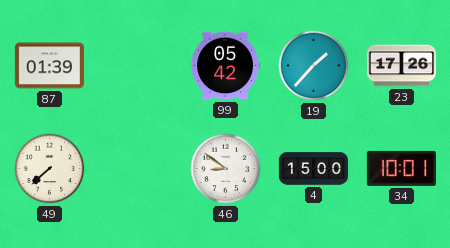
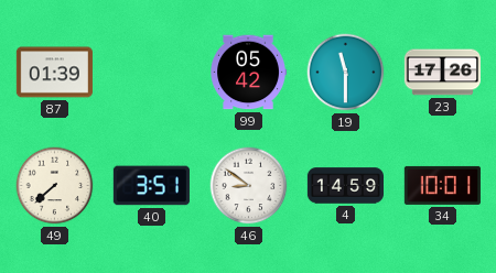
19: 1:37 -> 11:30 (346, 73)
40: none -> 3:51 (151, 186)
4: 15:00 -> 14:59 (345, 186)
